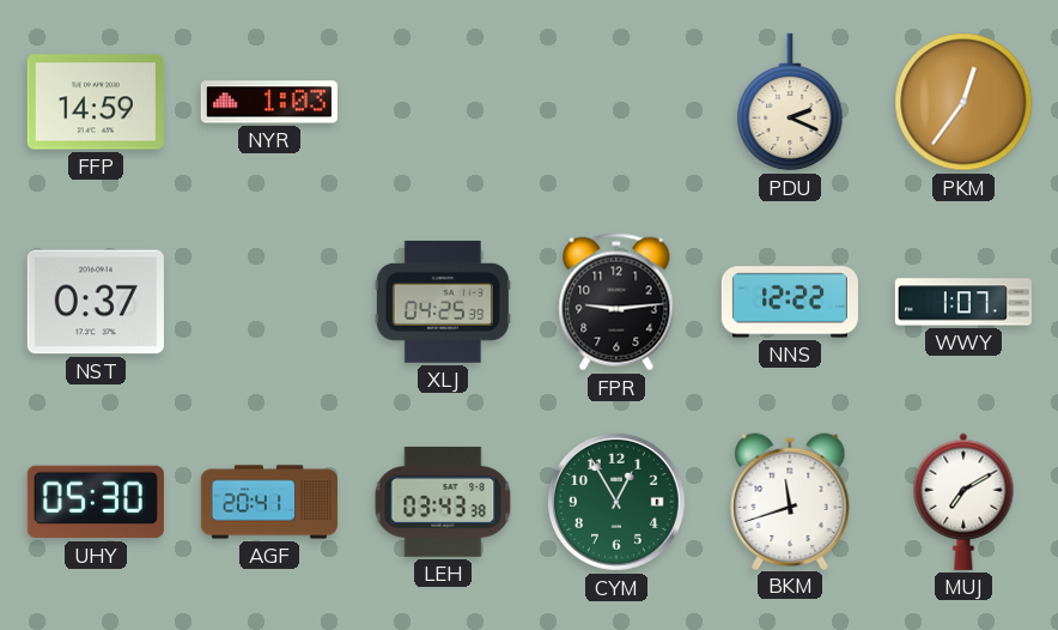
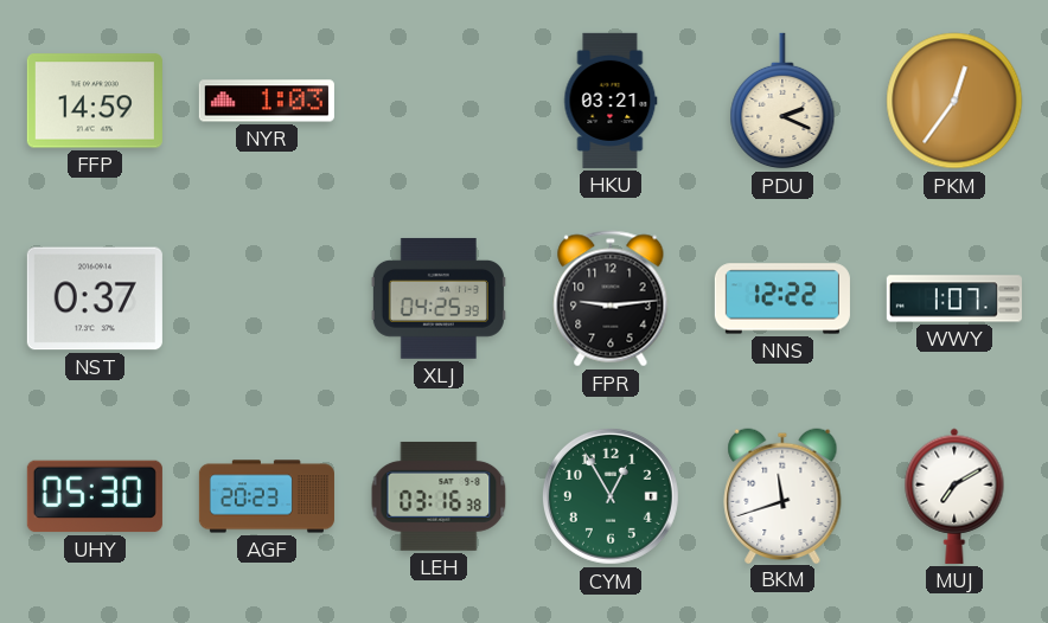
HKU: none -> 03:21 (611, 101)
AGF: 20:41 -> 20:23 (267, 496)
LEH: 03:43 -> 03:16 (439, 496)
